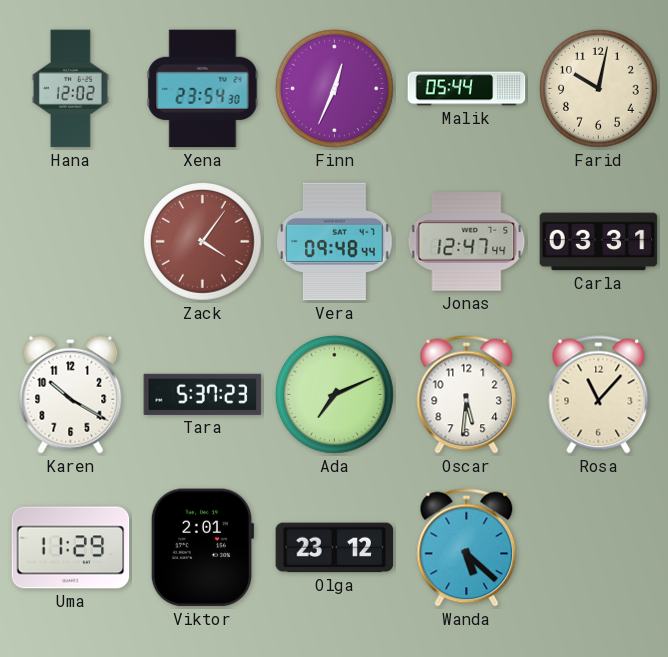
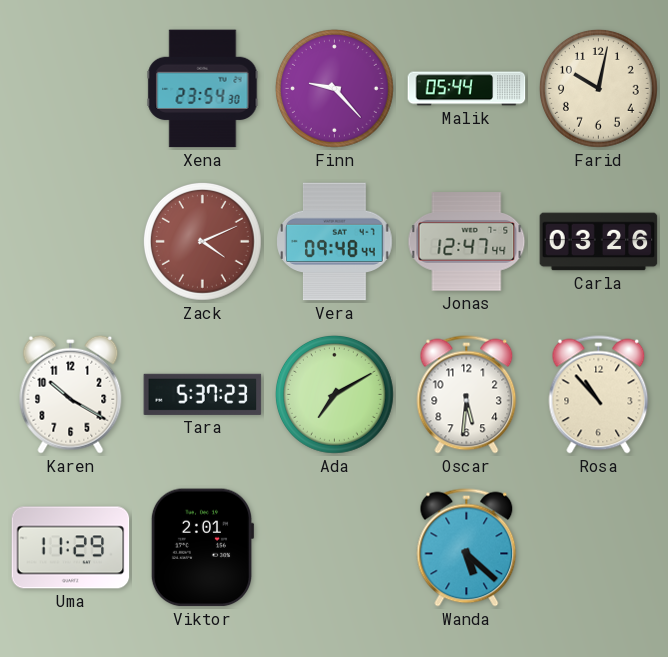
Hana: 12:02 -> none (70, 89)
Finn: 12:34 -> 9:23 (334, 88)
Zack: 4:06 -> 4:11 (202, 241)
Carla: 03:31 -> 03:26 (599, 242)
Ada: 7:11 -> 7:10 (334, 394)
Rosa: 11:07 -> 10:53 (599, 395)
Olga: 23:12 -> none (335, 548)
